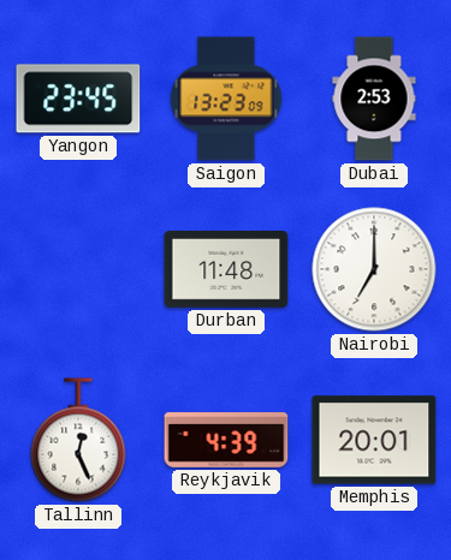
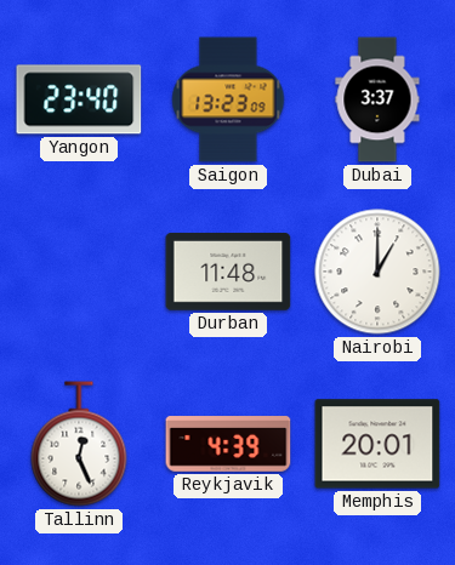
Yangon: 23:45 -> 23:40 (79, 99)
Dubai: 2:53 -> 3:37 (377, 99)
Nairobi: 7:00 -> 1:00 (377, 272)
